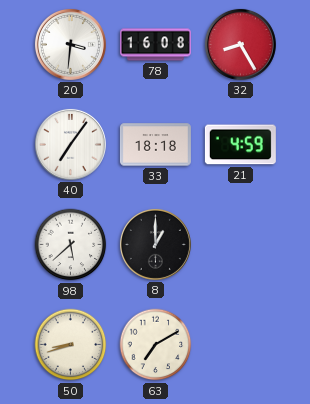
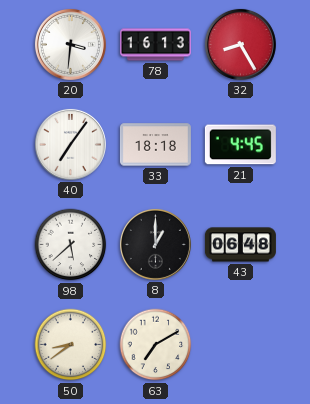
78: 16:08 -> 16:13 (155, 45)
21: 4:59 -> 4:45 (240, 145)
43: none -> 06:48 (240, 245)
50: 8:42 -> 8:39 (71, 345)
